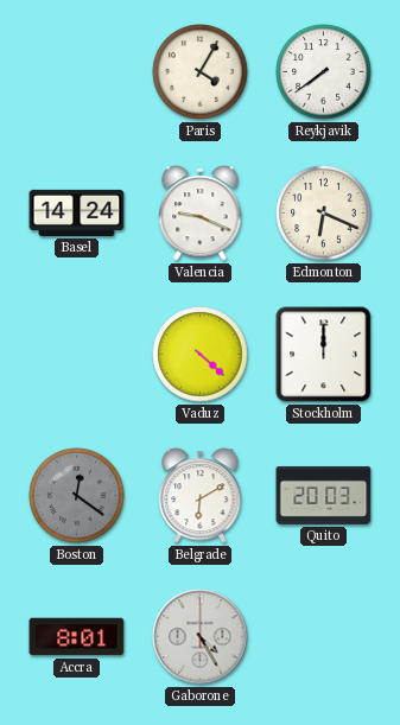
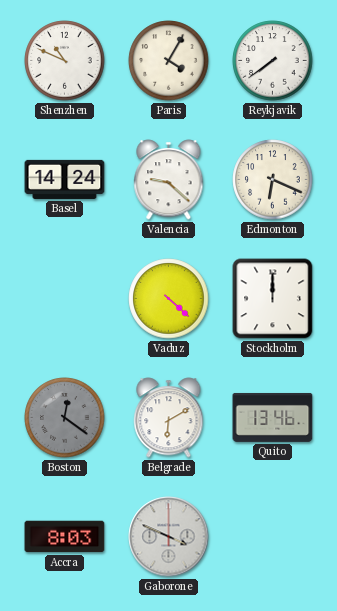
Shenzhen: none -> 10:49 (65, 61)
Valencia: 9:19 -> 9:22 (169, 180)
Quito: 20:03 -> 13:46 (273, 417)
Accra: 8:01 -> 8:03 (65, 537)
Gaborone: 4:25 -> 3:49 (169, 537)
